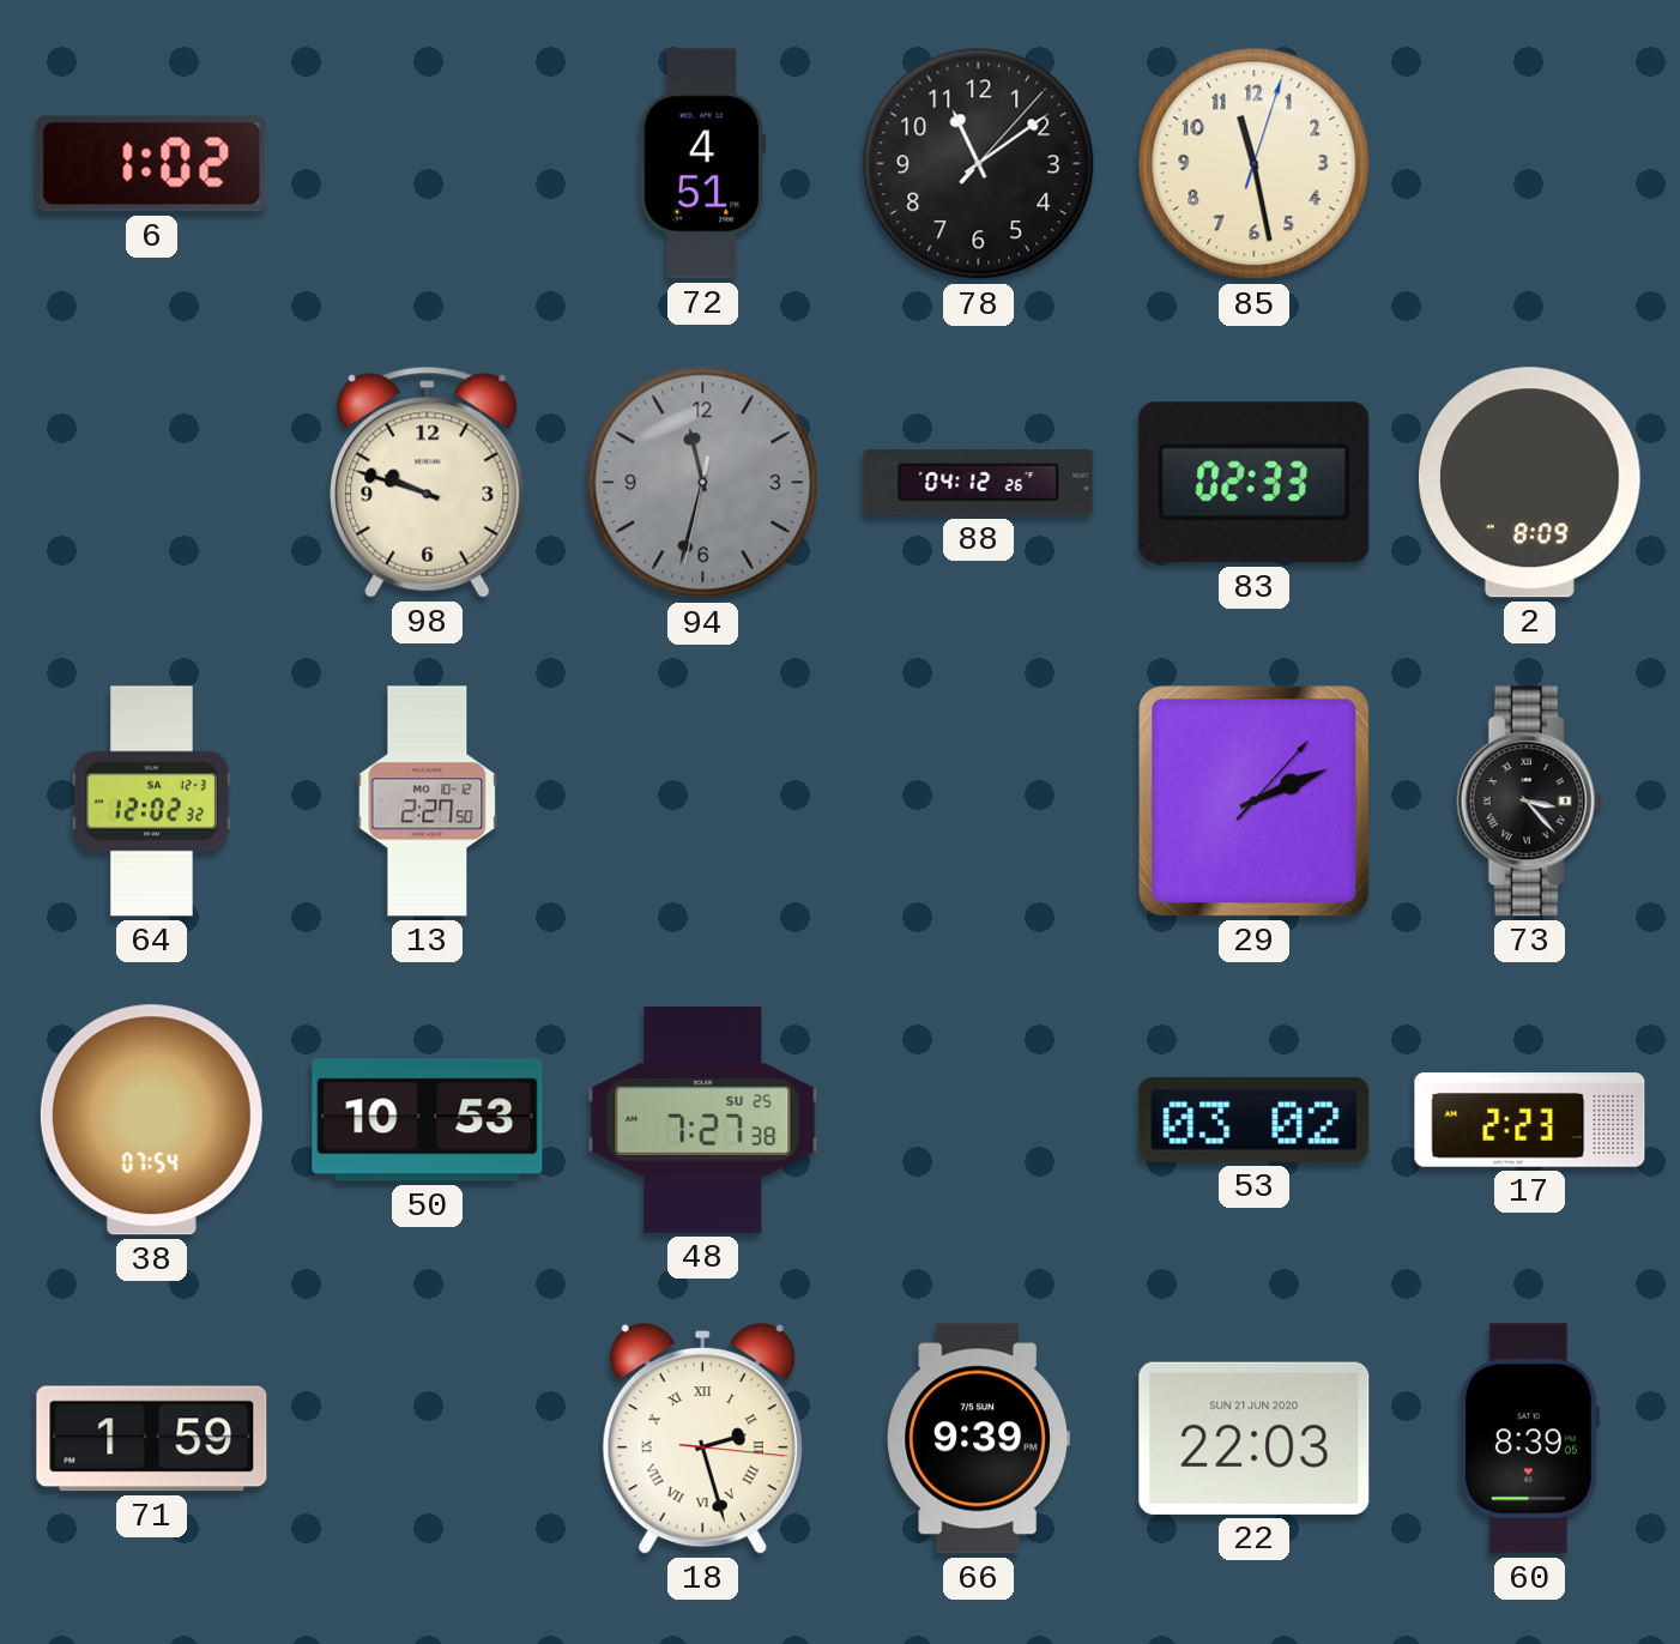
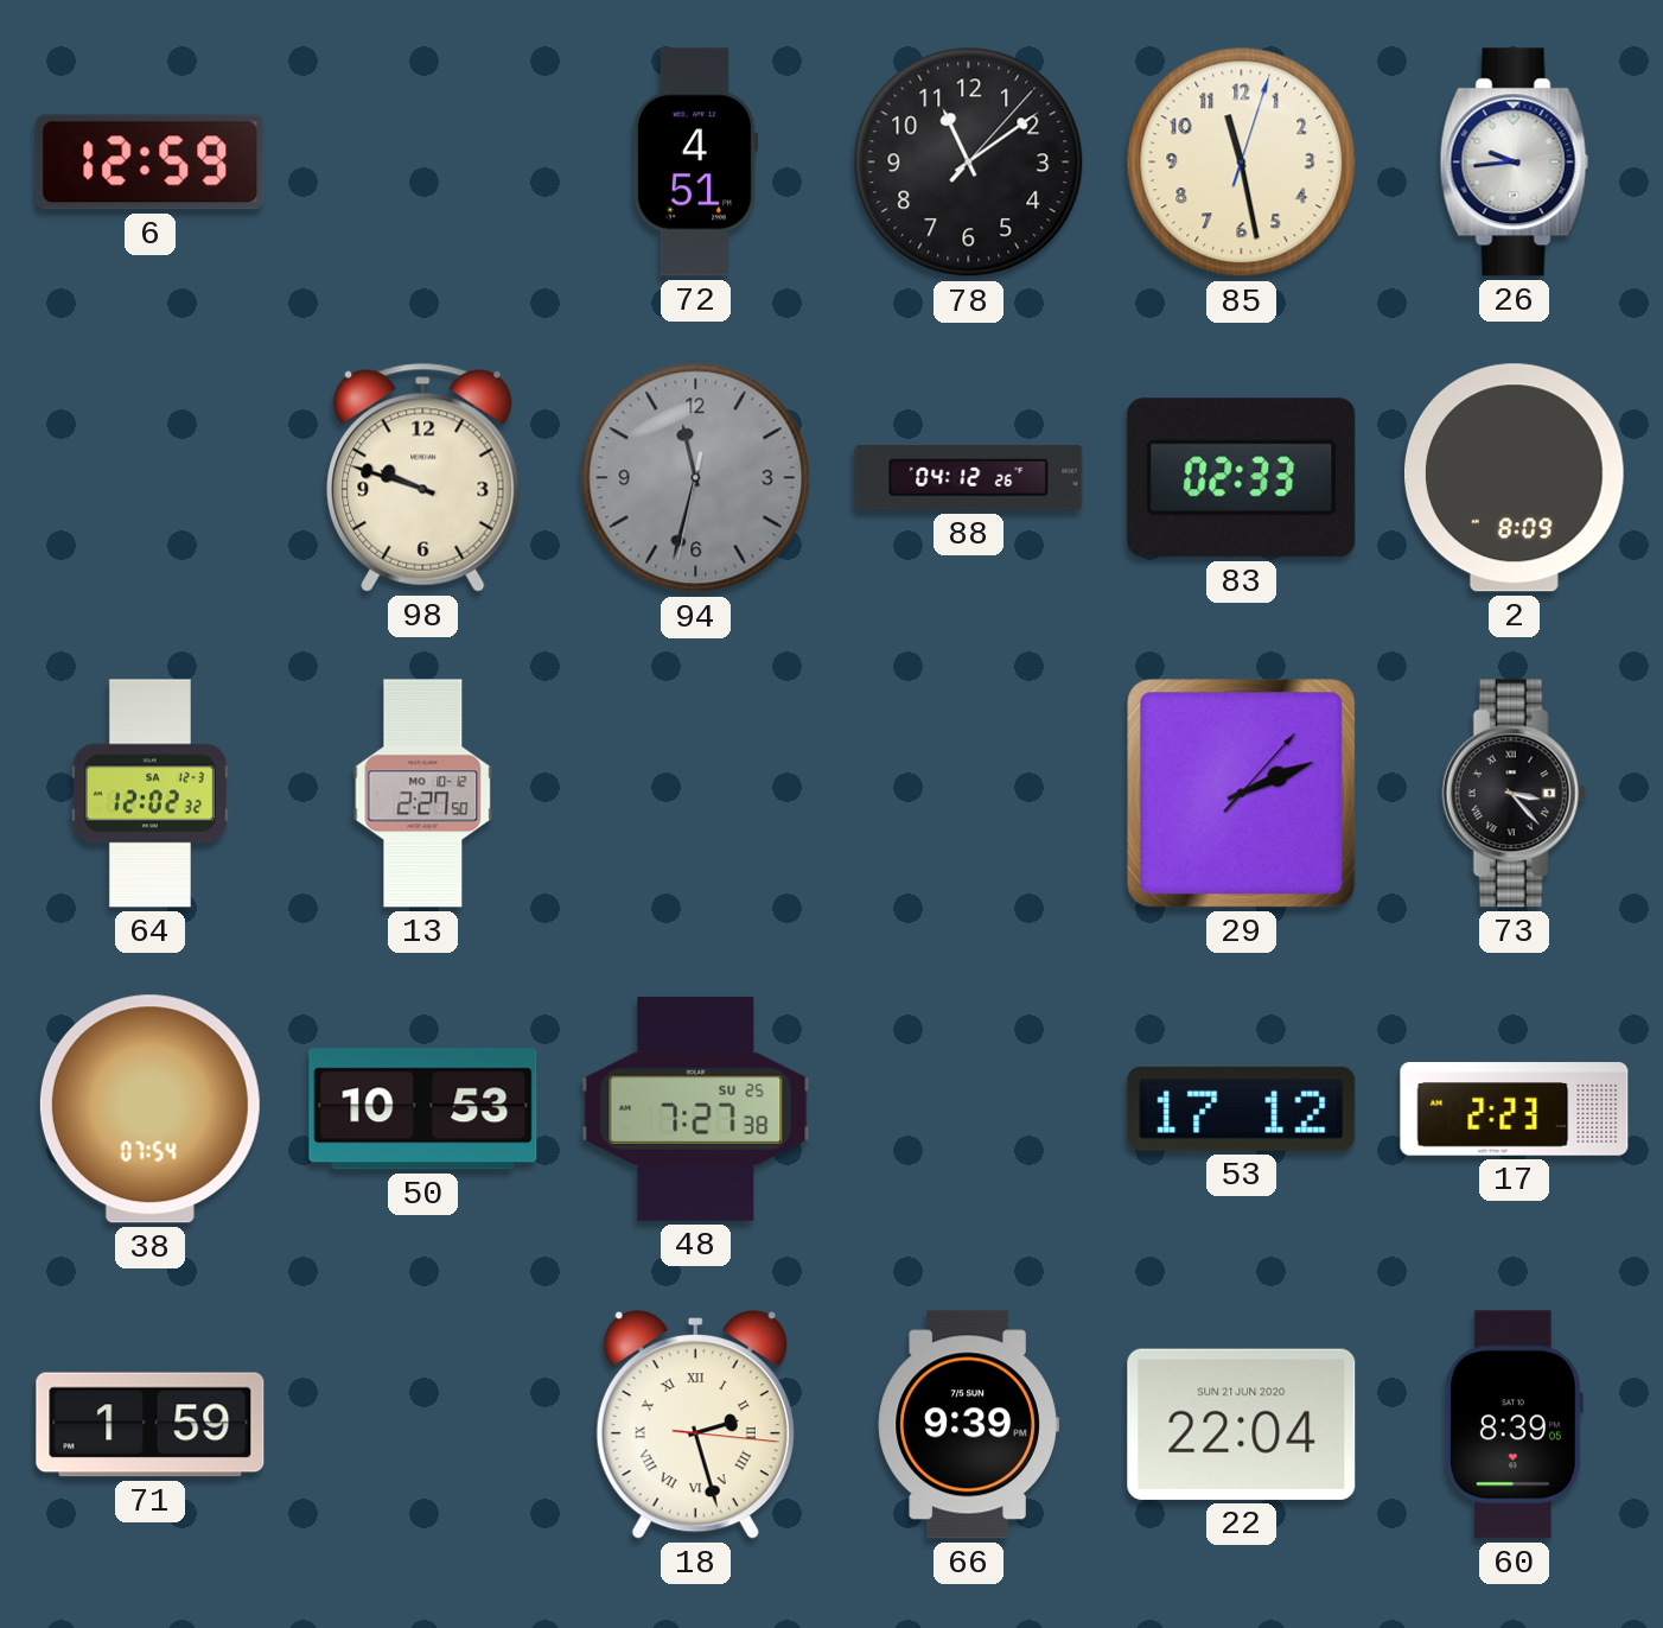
6: 1:02 -> 12:59 (151, 163)
26: none -> 9:44 (1514, 163)
53: 03:02 -> 17:12 (1242, 1108)
22: 22:03 -> 22:04 (1242, 1424)
